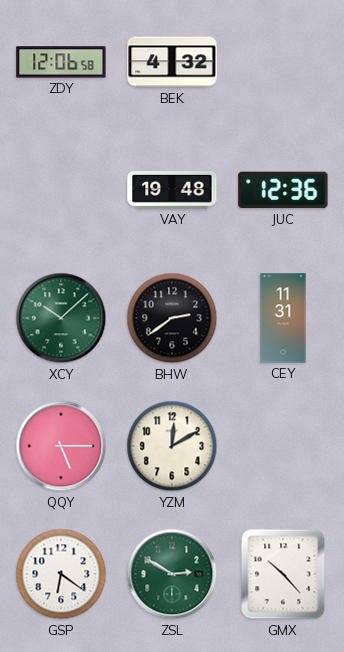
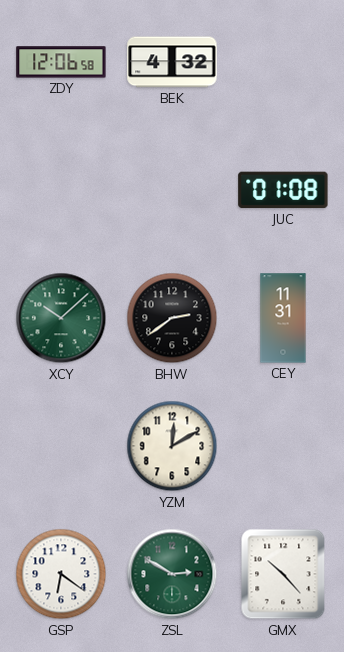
VAY: 19:48 -> none (172, 191)
JUC: 12:36 -> 01:08 (283, 190)
QQY: 5:15 -> none (61, 446)
